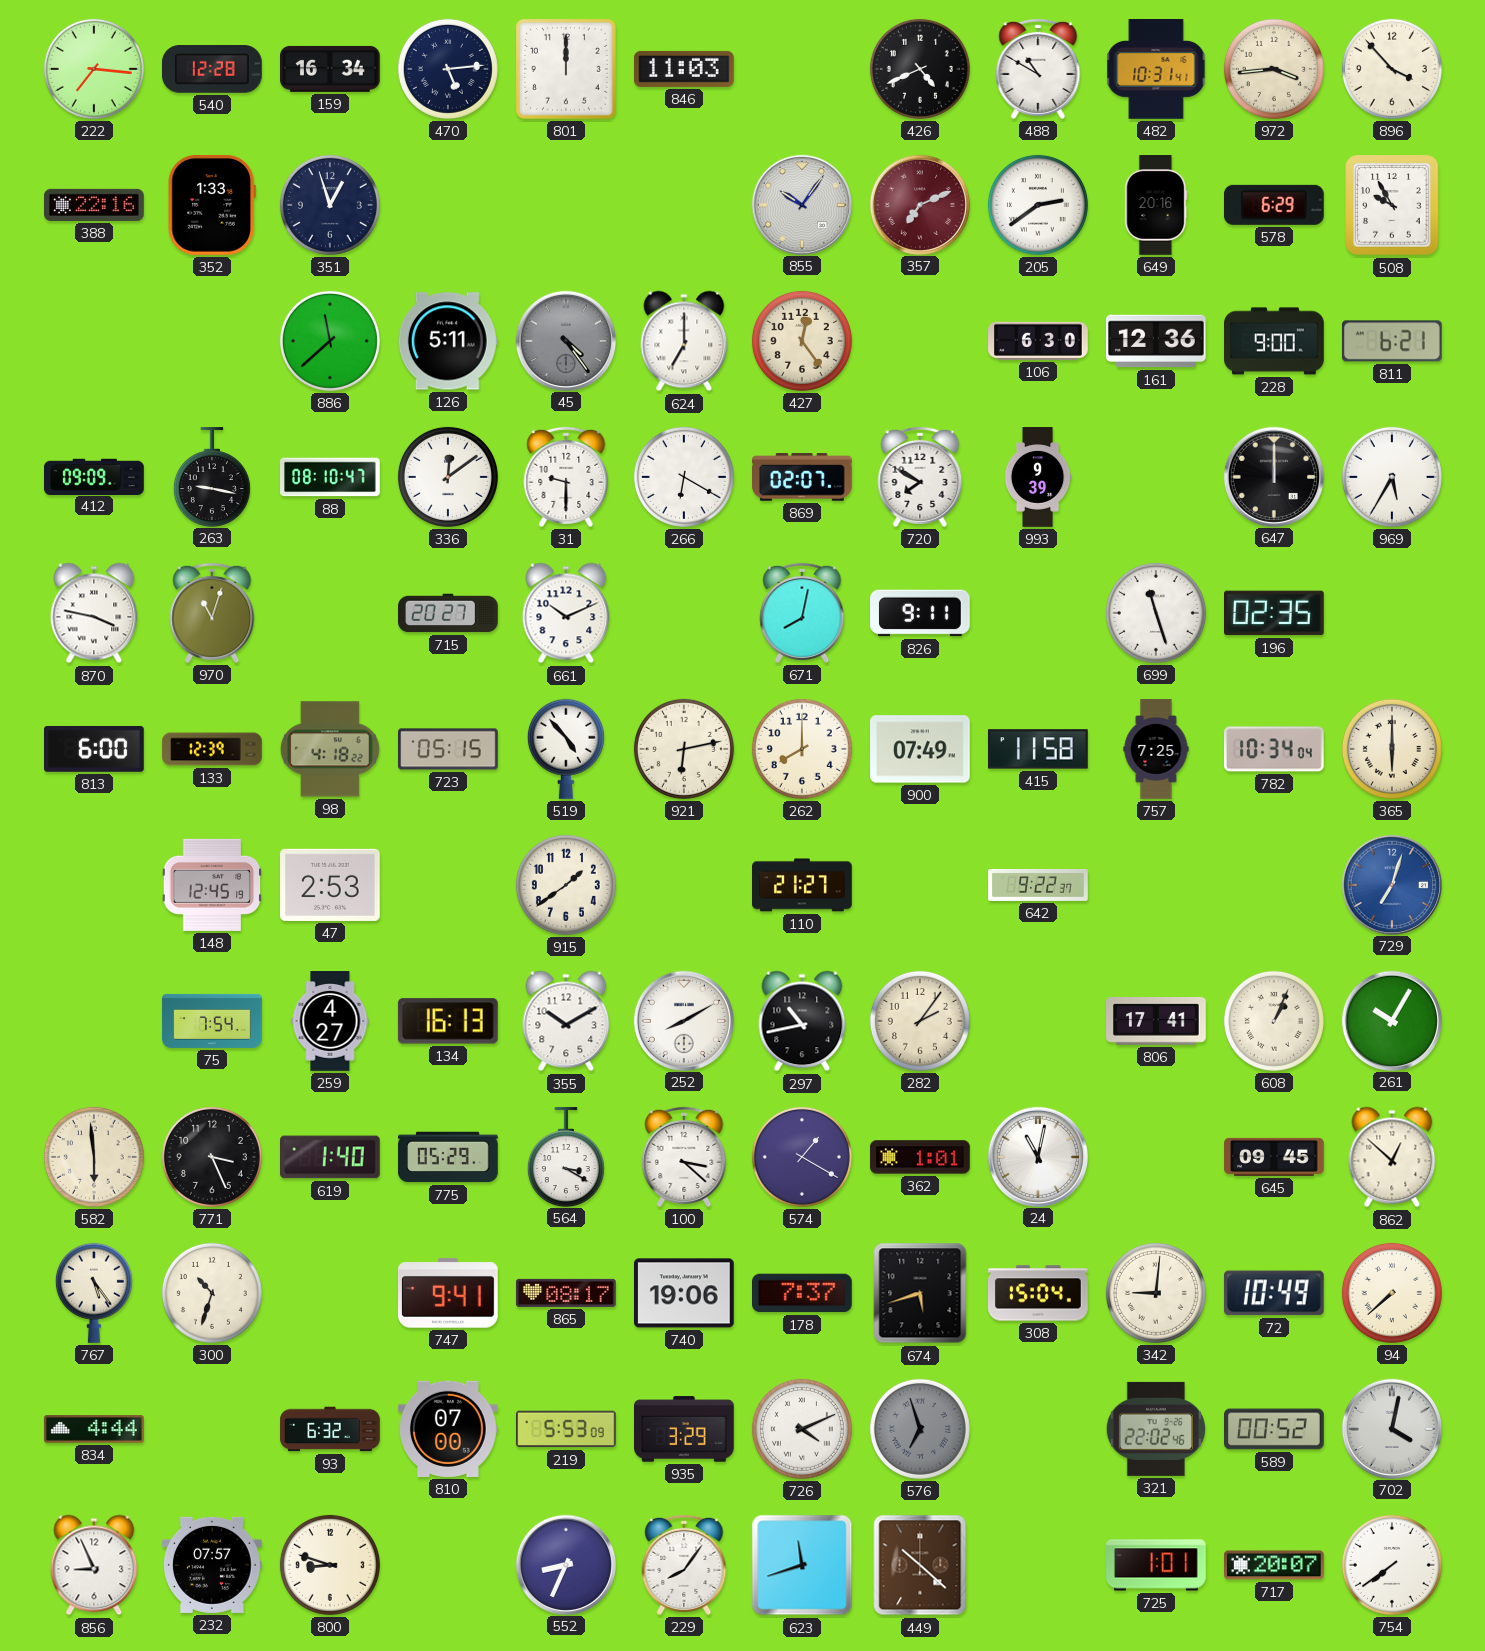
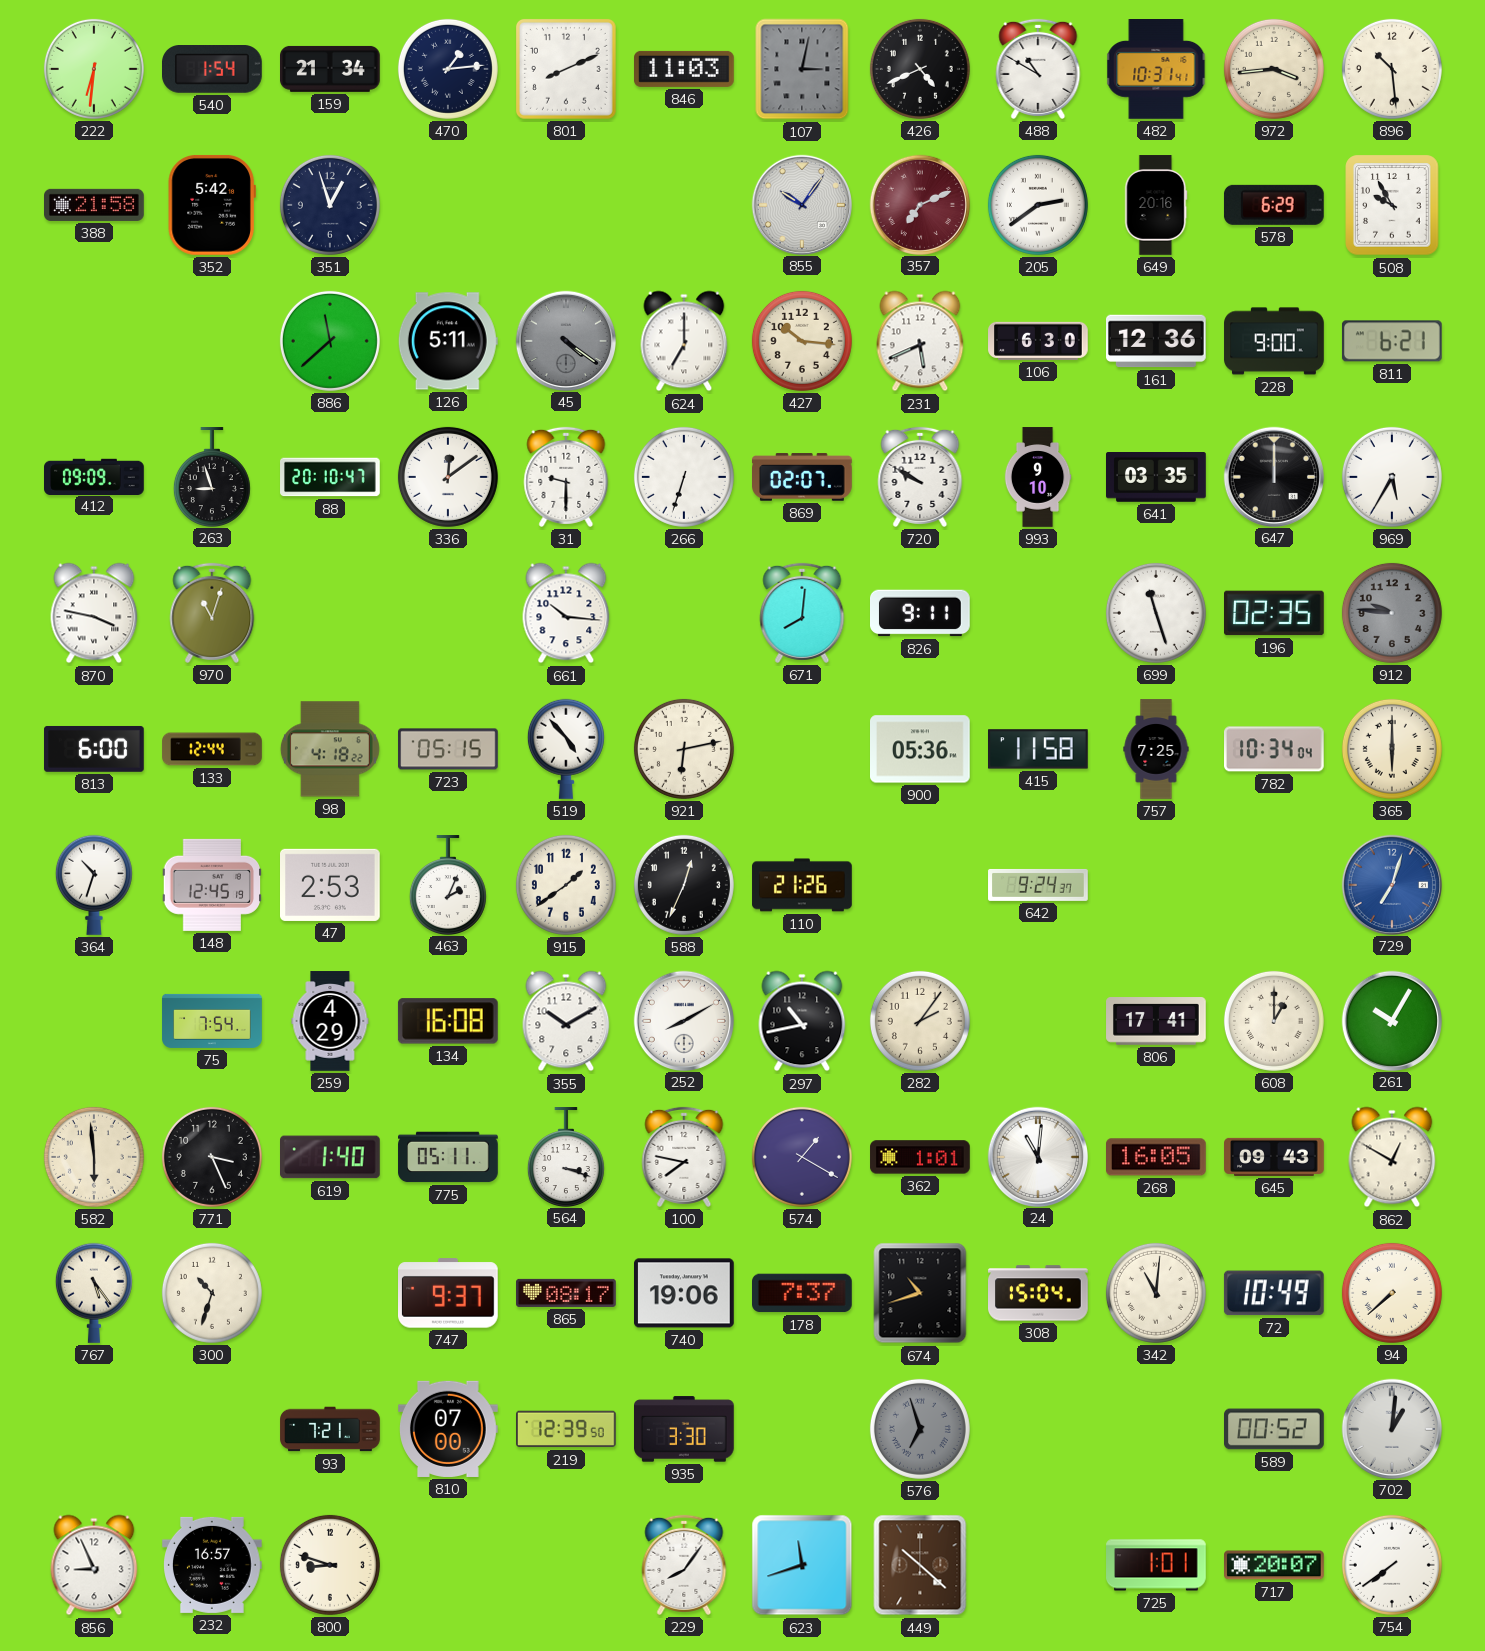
222: 7:16 -> 6:31 (94, 69)
540: 12:28 -> 1:54 (213, 70)
159: 16:34 -> 21:34 (331, 69)
470: 5:14 -> 1:14 (448, 69)
801: 12:00 -> 8:11 (566, 69)
107: none -> 3:02 (802, 69)
896: 3:53 -> 10:29 (1392, 69)
388: 22:16 -> 21:58 (94, 205)
352: 1:33 -> 5:42 (212, 205)
45: 4:24 -> 4:21 (565, 340)
427: 12:24 -> 10:16 (802, 341)
231: none -> 5:41 (920, 341)
263: 9:17 -> 8:57 (212, 477)
88: 08:10 -> 20:10 (330, 477)
266: 6:20 -> 6:33 (684, 477)
720: 7:50 -> 9:50 (920, 477)
993: 9:39 -> 9:10 (1038, 477)
641: none -> 03:35 (1157, 478)
715: 20:27 -> none (448, 613)
661: 10:11 -> 10:16 (566, 613)
671: 8:02 -> 8:01 (802, 613)
912: none -> 9:46 (1392, 613)
133: 12:39 -> 12:44 (212, 749)
262: 8:00 -> none (802, 749)
900: 07:49 -> 05:36 (921, 749)
364: none -> 10:33 (94, 885)
463: none -> 2:04 (448, 885)
588: none -> 12:34 (684, 885)
110: 21:27 -> 21:26 (802, 885)
642: 9:22 -> 9:24 (1038, 885)
259: 4:27 -> 4:29 (330, 1021)
134: 16:13 -> 16:08 (448, 1021)
608: 1:04 -> 1:00 (1274, 1021)
775: 05:29 -> 05:11 (448, 1157)
564: 3:20 -> 3:18 (566, 1157)
100: 3:22 -> 7:47 (684, 1157)
24: 11:02 -> 11:01 (1037, 1156)
268: none -> 16:05 (1157, 1157)
645: 09:45 -> 09:43 (1274, 1157)
862: 12:52 -> 12:50 (1392, 1157)
747: 9:41 -> 9:37 (449, 1293)
674: 5:42 -> 10:42 (920, 1293)
342: 9:01 -> 11:01 (1156, 1293)
834: 4:44 -> none (94, 1429)
93: 6:32 -> 7:21 (330, 1429)
219: 5:53 -> 12:39 (567, 1429)
935: 3:29 -> 3:30 (685, 1429)
726: 4:11 -> none (802, 1429)
321: 22:02 -> none (1156, 1429)
702: 4:02 -> 1:01 (1391, 1428)
232: 07:57 -> 16:57 (213, 1565)
552: 8:34 -> none (565, 1564)
